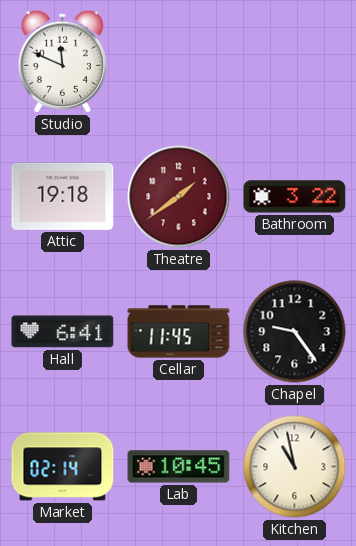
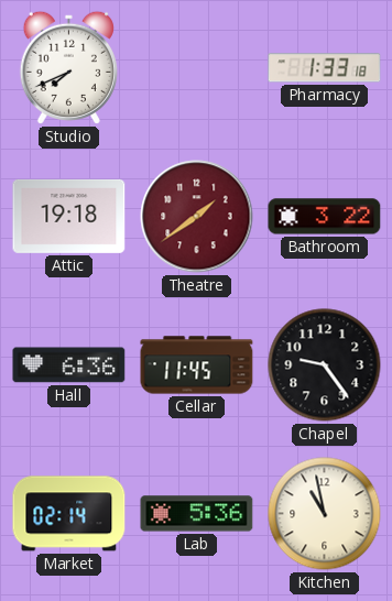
Studio: 11:49 -> 7:41 (68, 67)
Pharmacy: none -> 1:33 (325, 68)
Hall: 6:41 -> 6:36 (69, 365)
Lab: 10:45 -> 5:36 (197, 514)
